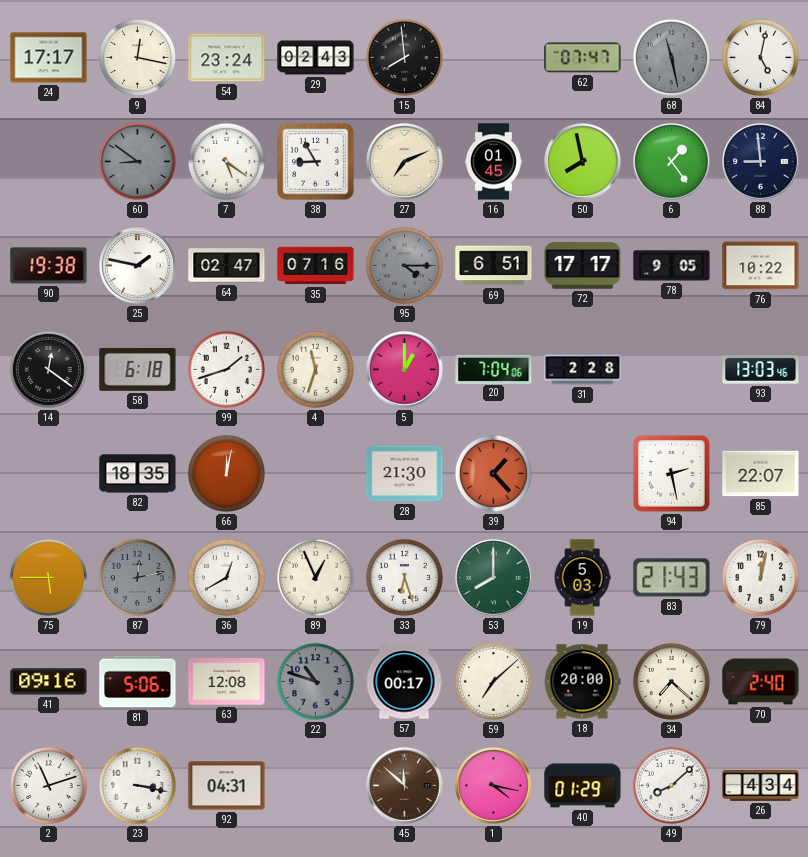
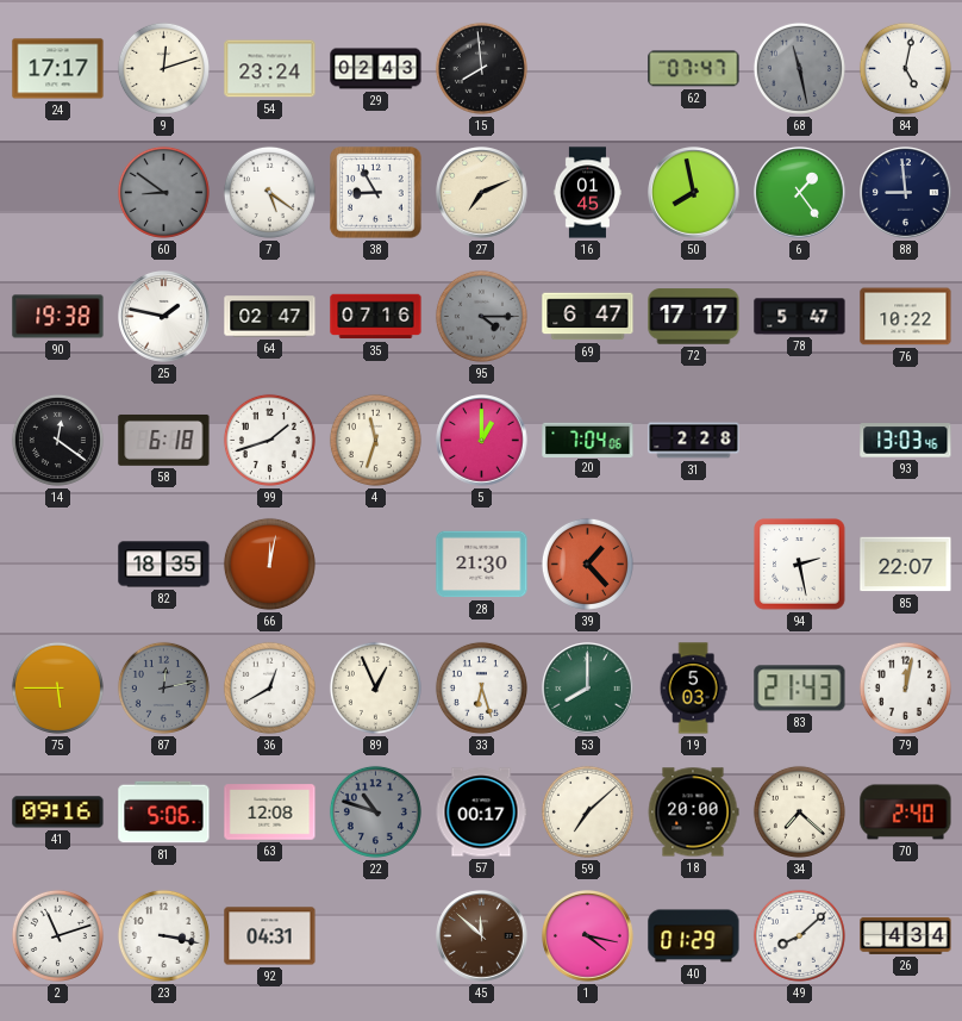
9: 12:17 -> 12:12 (163, 68)
69: 6:51 -> 6:47 (588, 317)
78: 9:05 -> 5:47 (800, 317)
